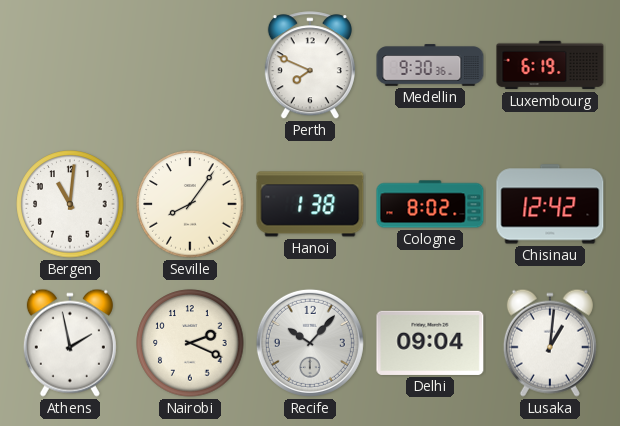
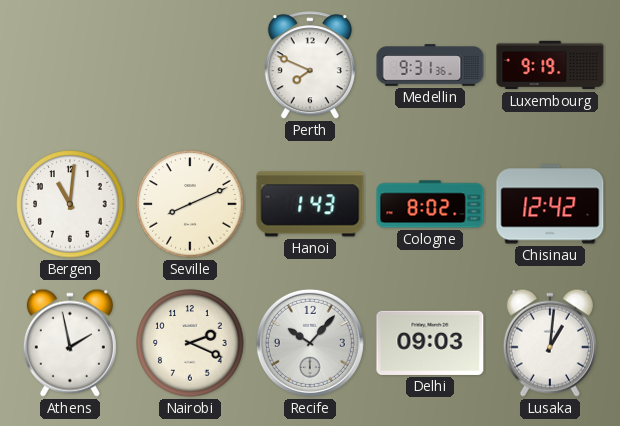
Medellin: 9:30 -> 9:31 (430, 65)
Luxembourg: 6:19 -> 9:19 (550, 65)
Seville: 8:06 -> 8:11 (190, 204)
Hanoi: 1:38 -> 1:43 (310, 204)
Delhi: 09:04 -> 09:03 (430, 343)
